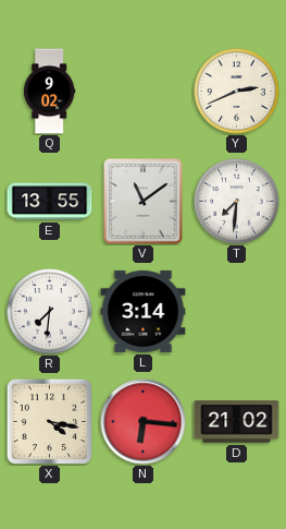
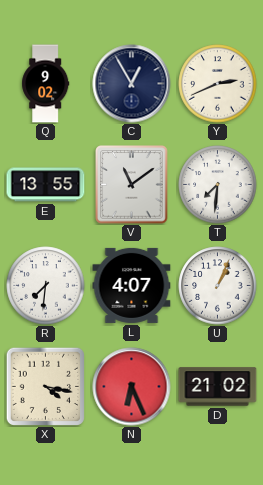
C: none -> 12:55 (132, 84)
L: 3:14 -> 4:07 (132, 285)
U: none -> 1:04 (218, 286)
N: 6:16 -> 6:26 (132, 387)
